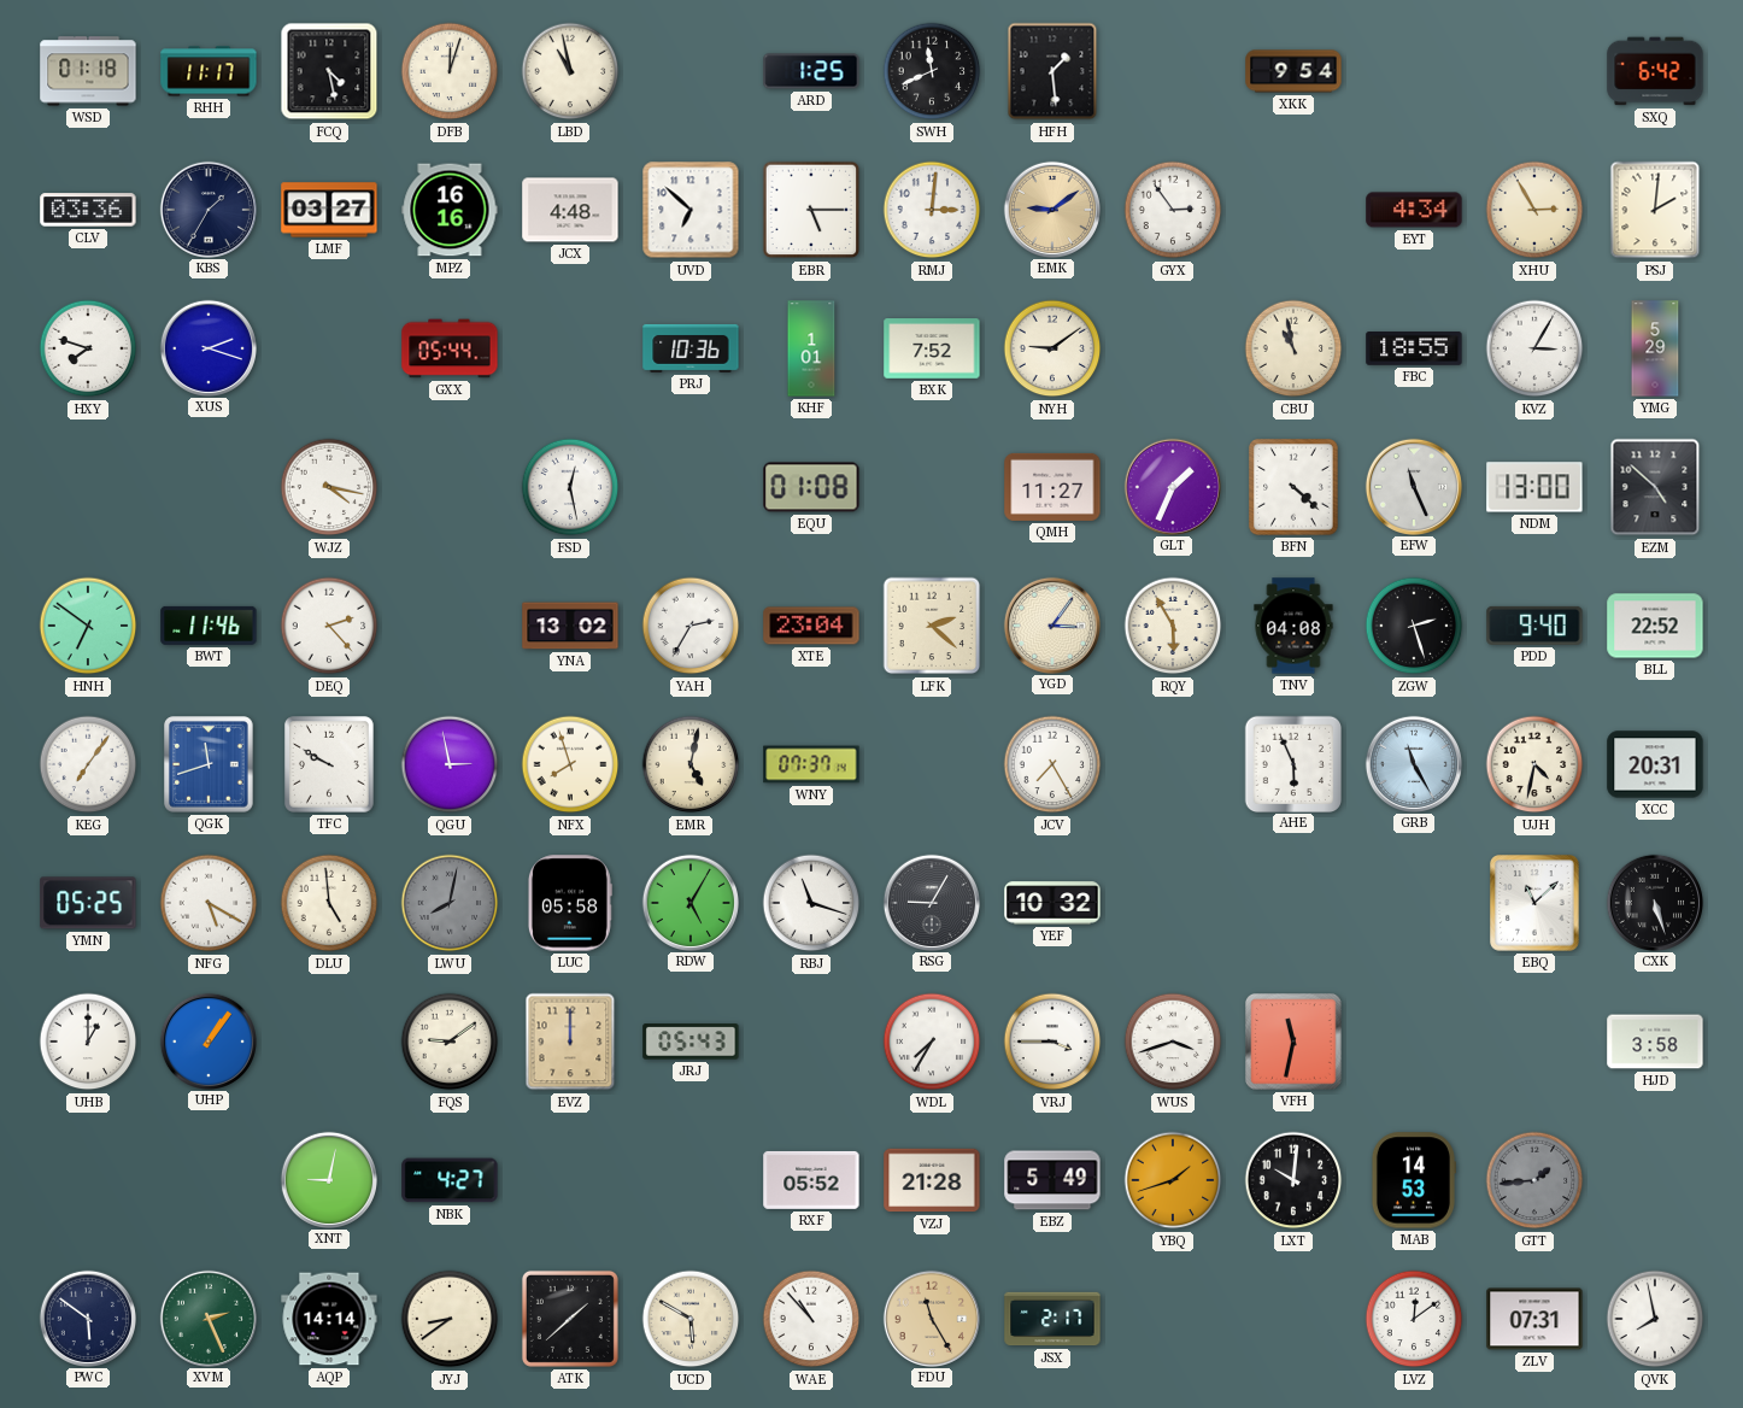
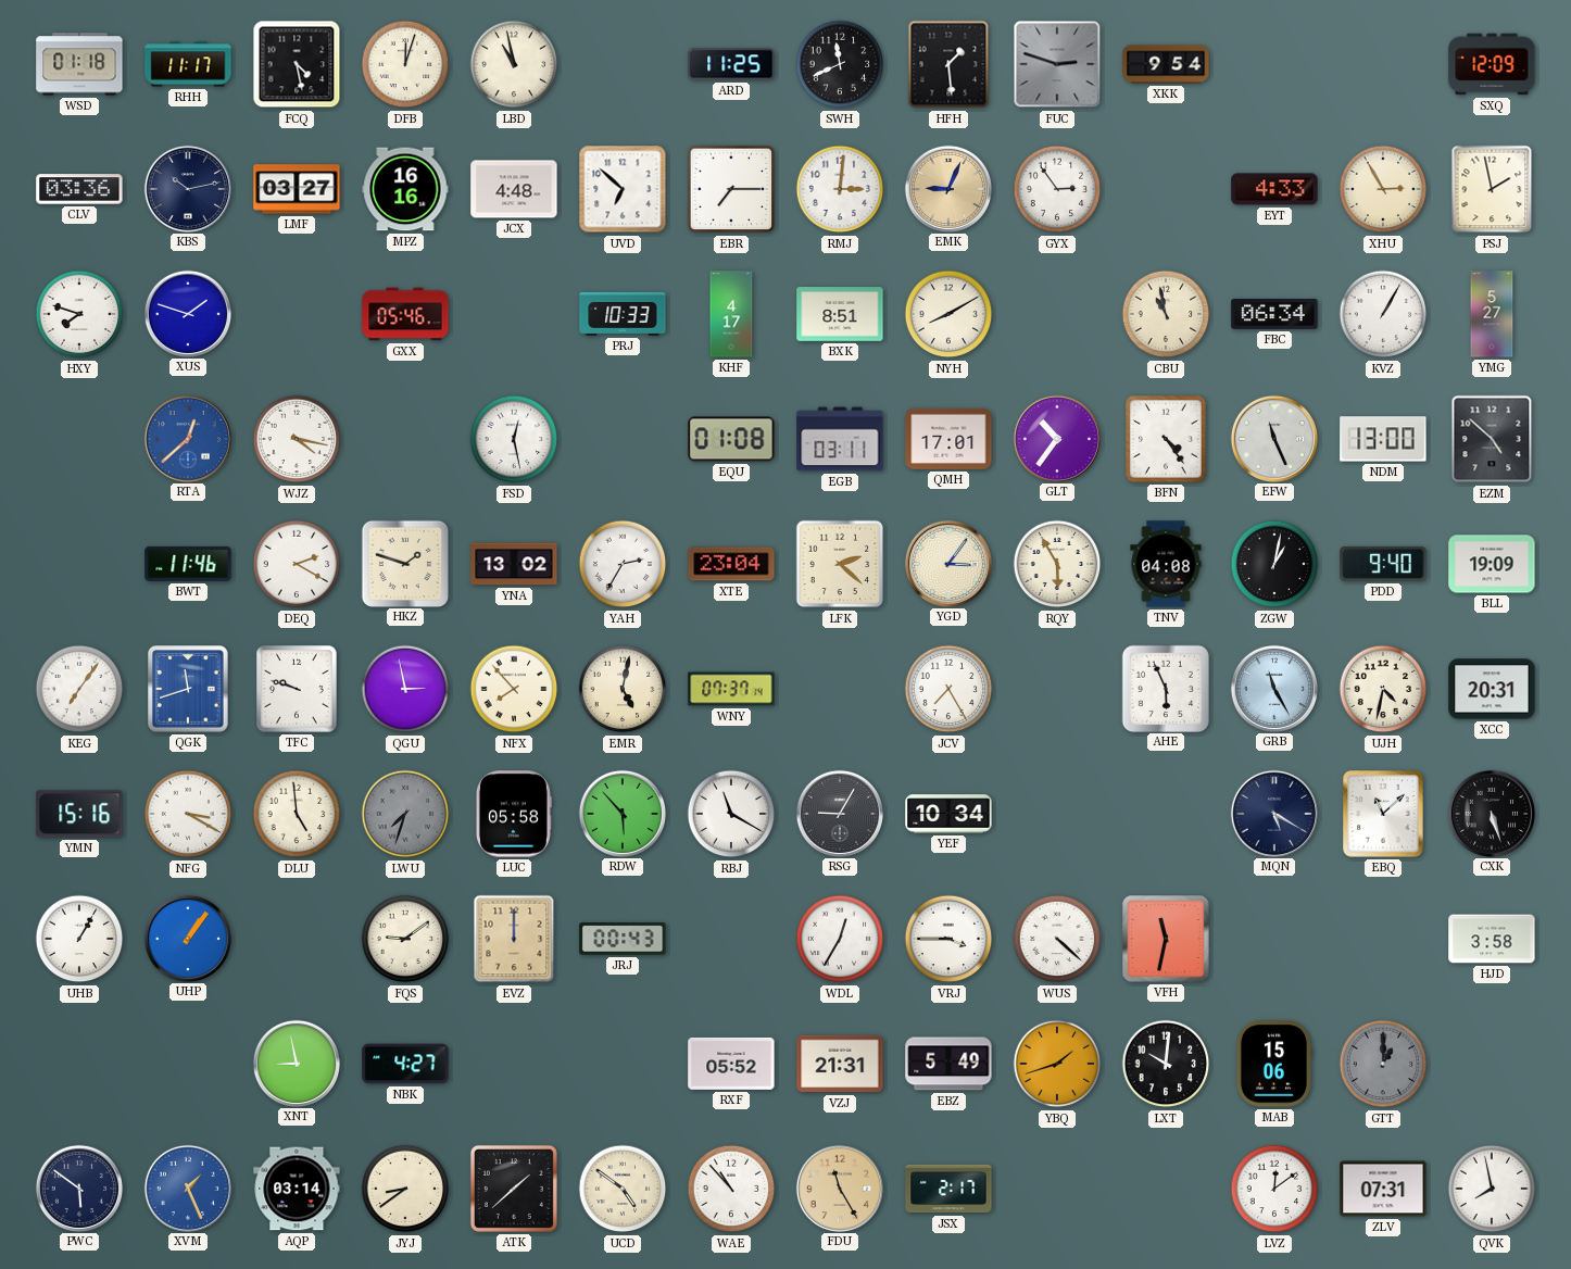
ARD: 1:25 -> 11:25 (731, 64)
FUC: none -> 2:48 (1057, 64)
SXQ: 6:42 -> 12:09 (1492, 64)
KBS: 1:35 -> 10:13 (187, 188)
EBR: 5:15 -> 7:15 (731, 189)
EMK: 9:09 -> 9:04 (947, 188)
EYT: 4:34 -> 4:33 (1274, 189)
PSJ: 2:01 -> 1:58 (1492, 189)
XUS: 2:18 -> 1:48 (187, 313)
GXX: 05:44 -> 05:46 (405, 314)
PRJ: 10:36 -> 10:33 (623, 314)
KHF: 1:01 -> 4:17 (731, 314)
BXK: 7:52 -> 8:51 (840, 314)
NYH: 9:09 -> 8:10 (948, 314)
FBC: 18:55 -> 06:34 (1274, 315)
KVZ: 3:05 -> 1:05 (1383, 314)
YMG: 5:29 -> 5:27 (1492, 314)
RTA: none -> 12:38 (187, 438)
EGB: none -> 03:11 (840, 439)
QMH: 11:27 -> 17:01 (948, 439)
GLT: 1:34 -> 10:36 (1056, 438)
BFN: 4:22 -> 4:24 (1167, 440)
HNH: 6:51 -> none (88, 626)
DEQ: 2:23 -> 2:20 (297, 564)
HKZ: none -> 1:48 (404, 563)
ZGW: 2:27 -> 1:02 (1274, 564)
BLL: 22:52 -> 19:09 (1492, 564)
TFC: 9:50 -> 9:48 (298, 690)
NFX: 7:57 -> 7:53 (514, 689)
YMN: 05:25 -> 15:16 (79, 814)
NFG: 5:20 -> 3:20 (188, 814)
LWU: 8:02 -> 7:33 (405, 814)
RDW: 5:05 -> 5:53 (621, 813)
RBJ: 11:18 -> 11:20 (731, 814)
YEF: 10:32 -> 10:34 (948, 814)
MQN: none -> 5:20 (1273, 813)
UHB: 1:00 -> 1:05 (79, 939)
JRJ: 05:43 -> 00:43 (623, 939)
WDL: 7:35 -> 12:35 (840, 939)
WUS: 3:42 -> 4:22 (1057, 939)
XNT: 9:02 -> 8:58 (296, 1063)
VZJ: 21:28 -> 21:31 (840, 1064)
MAB: 14:53 -> 15:06 (1273, 1064)
GTT: 1:44 -> 1:00 (1383, 1064)
XVM: 2:26 -> 1:26 (187, 1188)
XVM dial: green -> blue (187, 1188)
AQP: 14:14 -> 03:14 (297, 1189)
UCD: 5:50 -> 4:51 (623, 1189)
